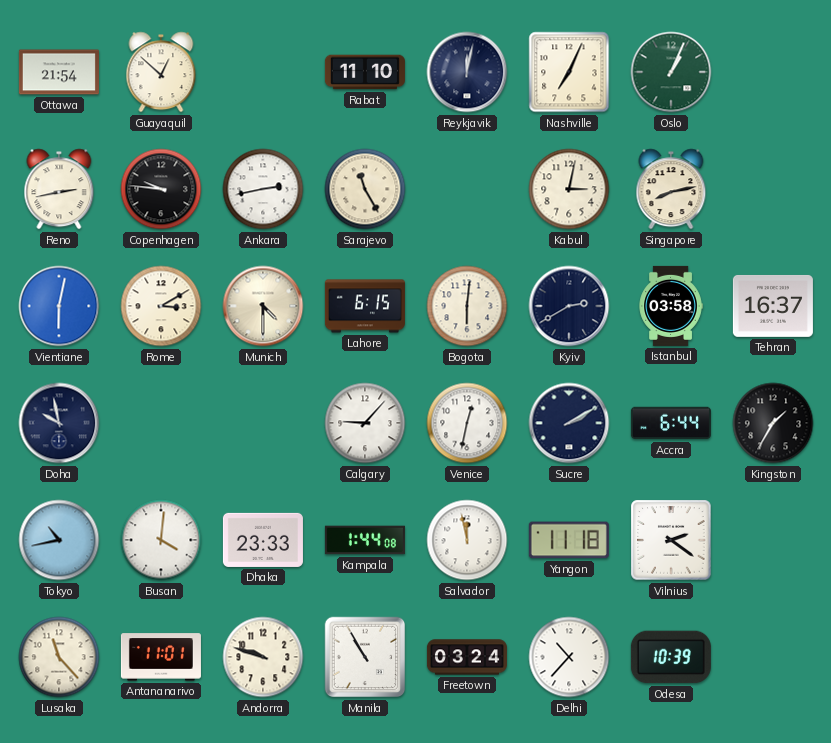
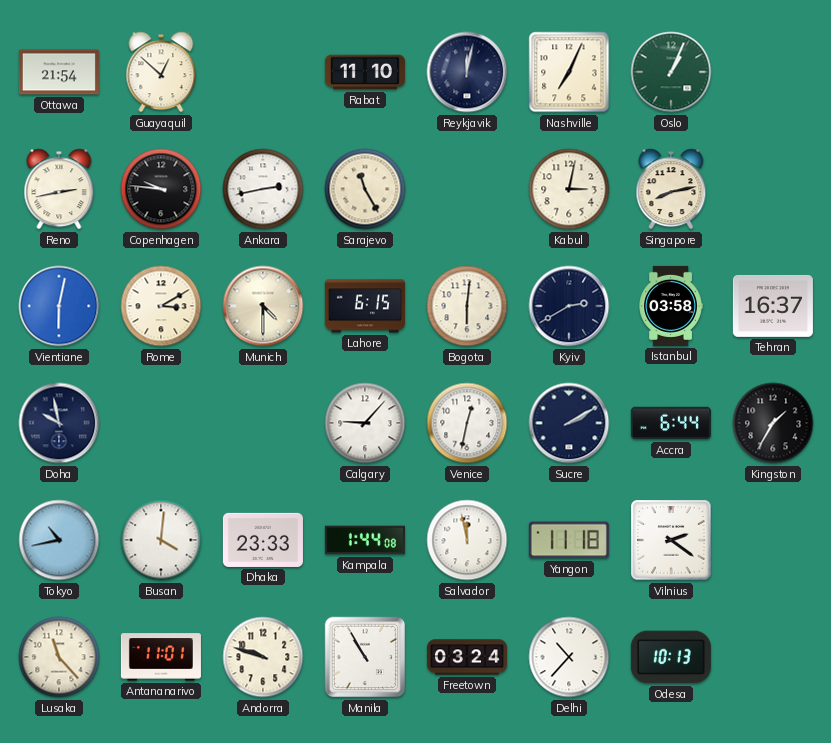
Odesa: 10:39 -> 10:13 (671, 657)
